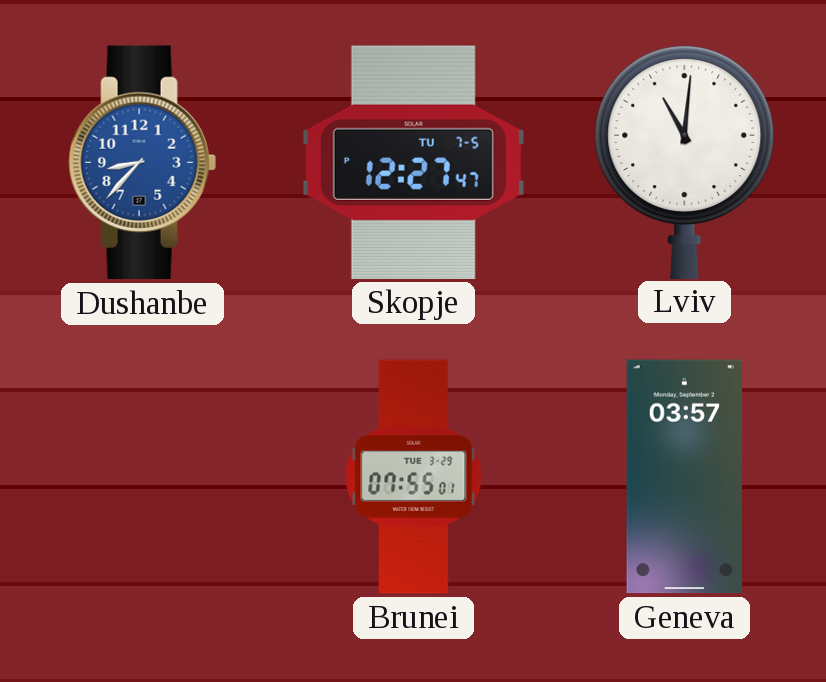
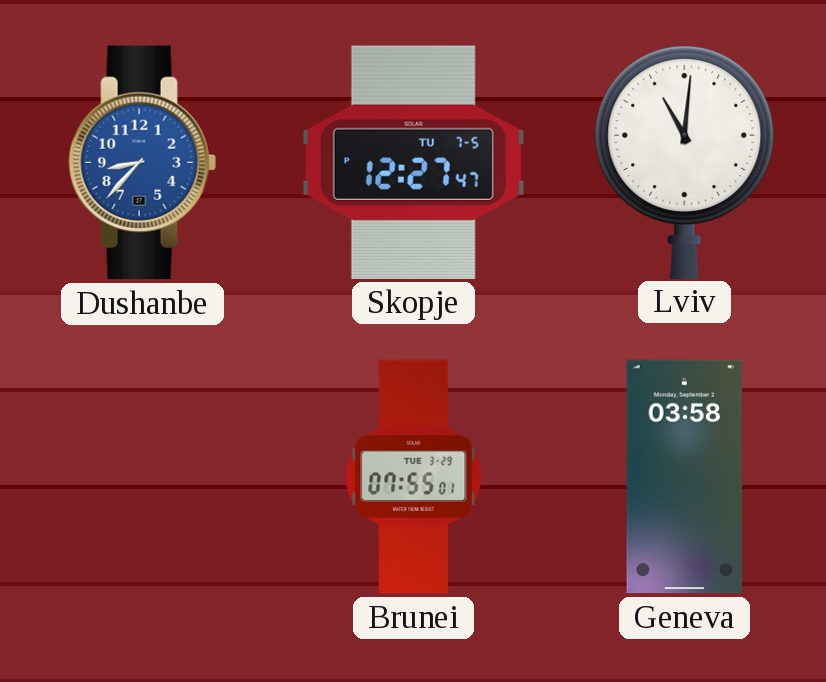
Geneva: 03:57 -> 03:58 (684, 477)
